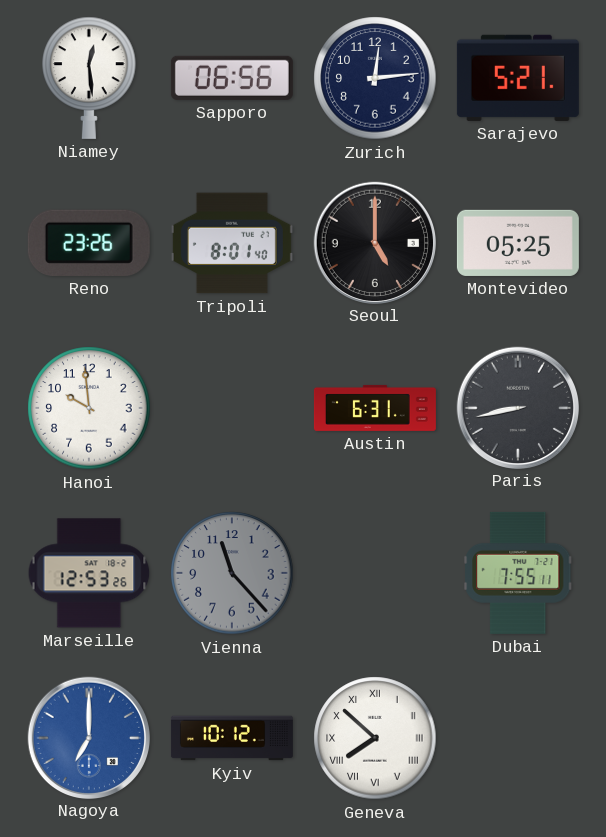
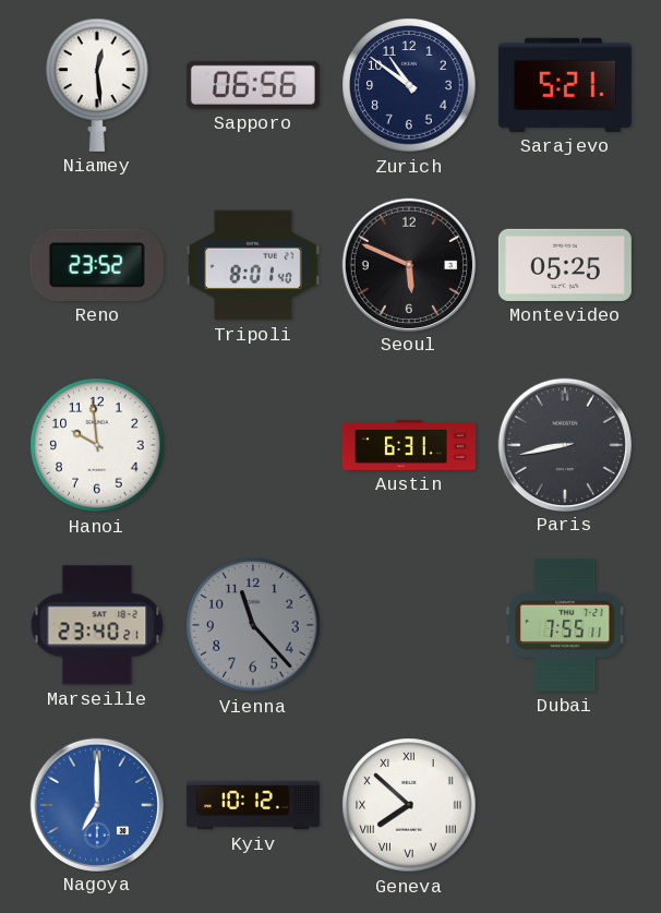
Zurich: 12:14 -> 10:51 (409, 85)
Reno: 23:26 -> 23:52 (97, 265)
Seoul: 5:00 -> 5:49 (408, 264)
Marseille: 12:53 -> 23:40 (97, 625)
